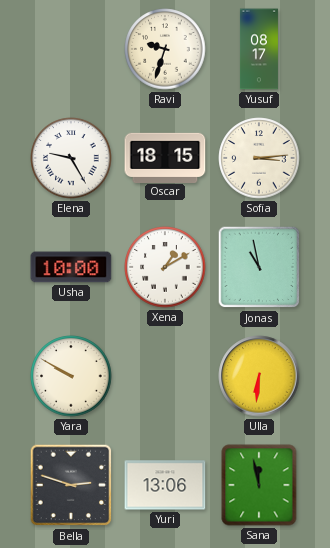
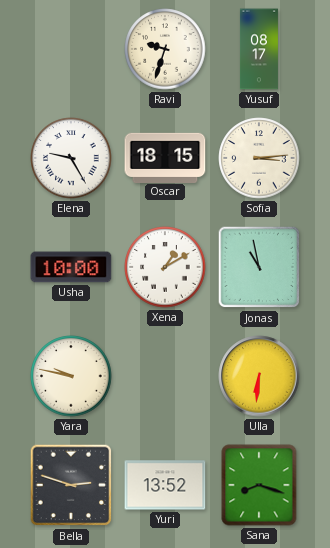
Yara: 9:50 -> 9:47 (71, 376)
Yuri: 13:06 -> 13:52 (165, 485)
Sana: 11:58 -> 8:18 (259, 485)
